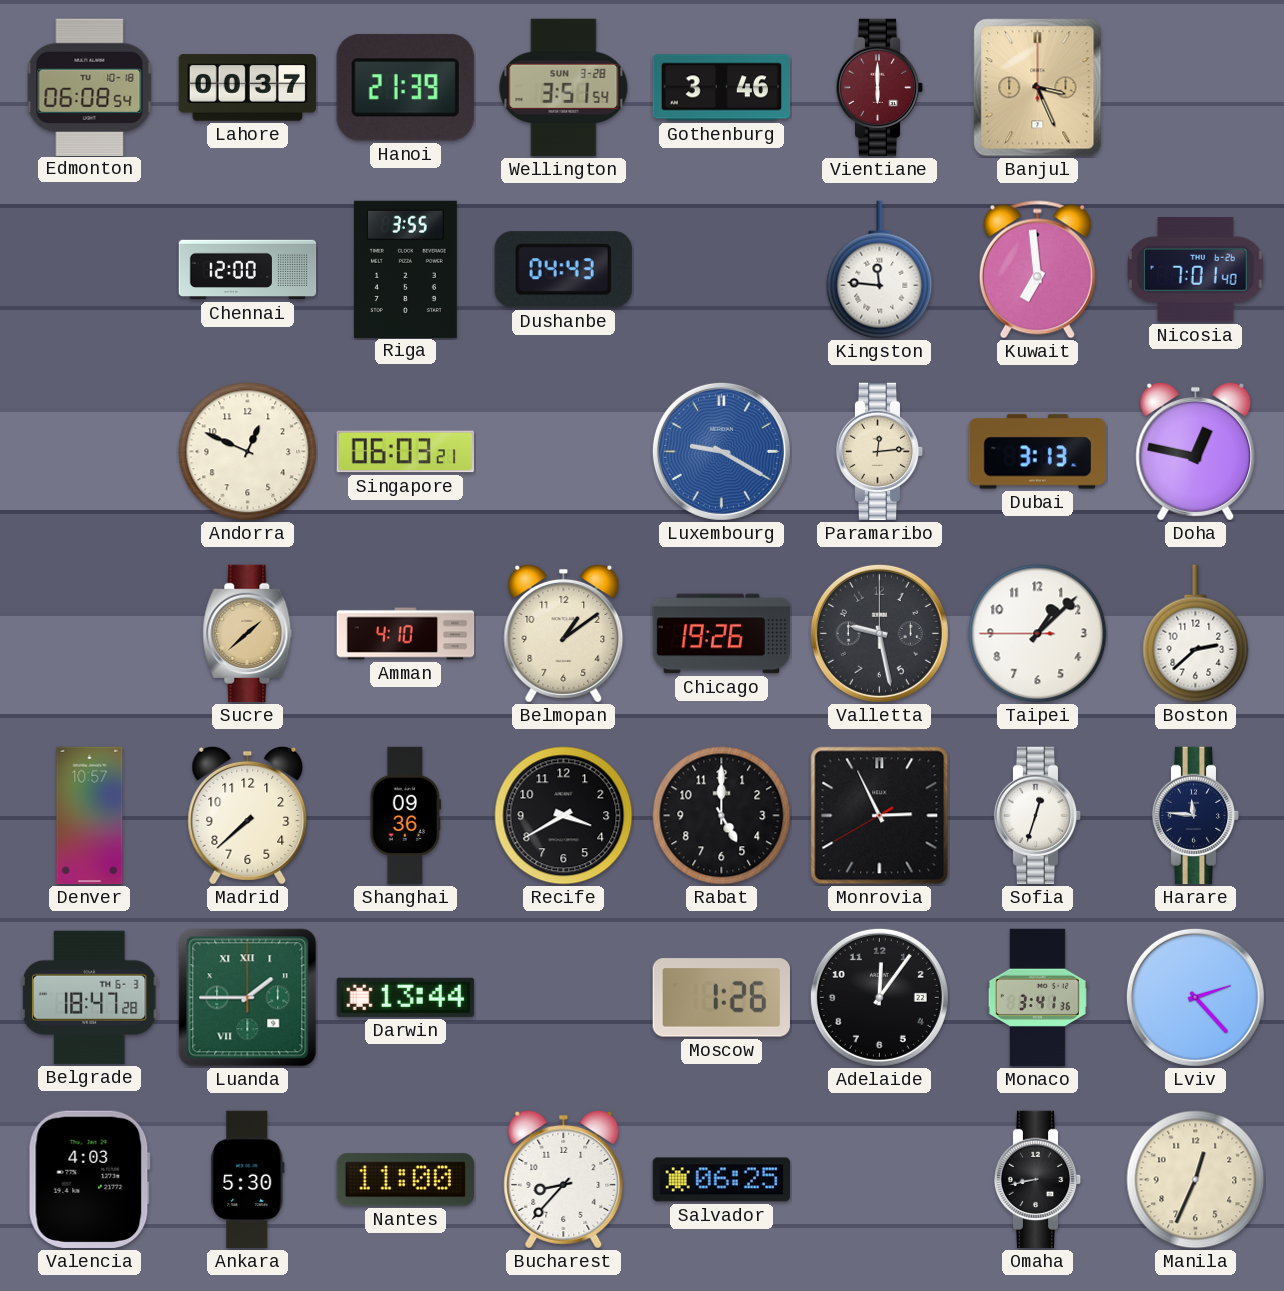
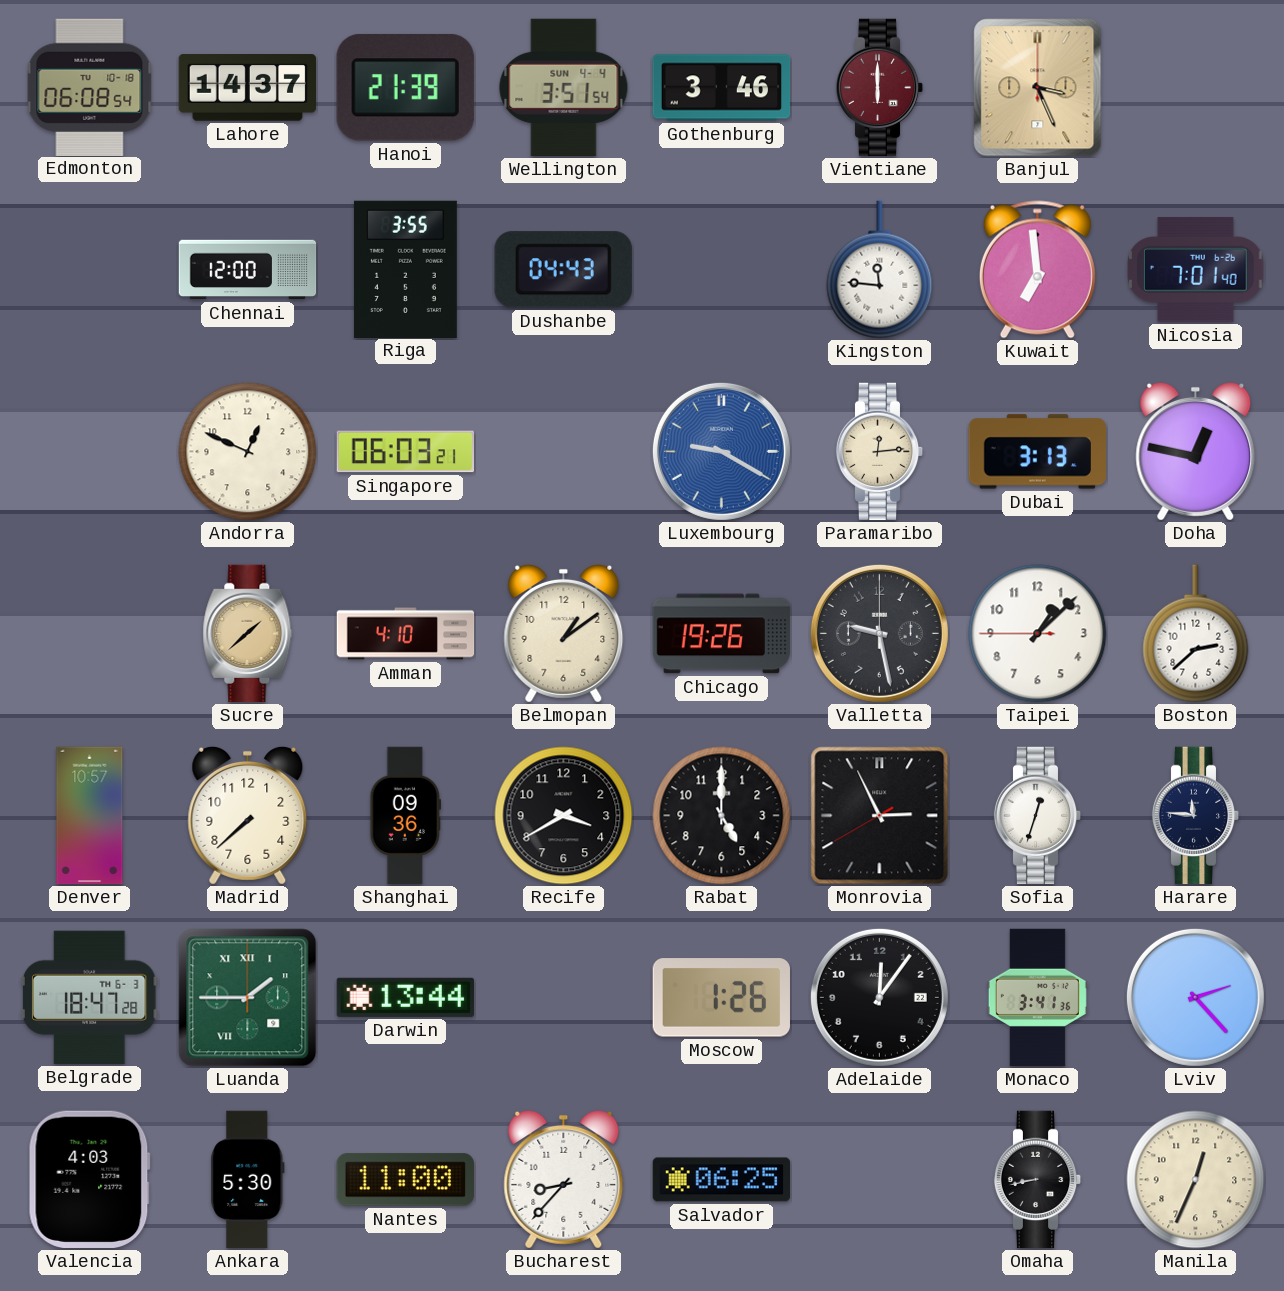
Lahore: 00:37 -> 14:37 (247, 88)
Wellington date: SUN 3-28 -> SUN 4-4 (564, 88)
